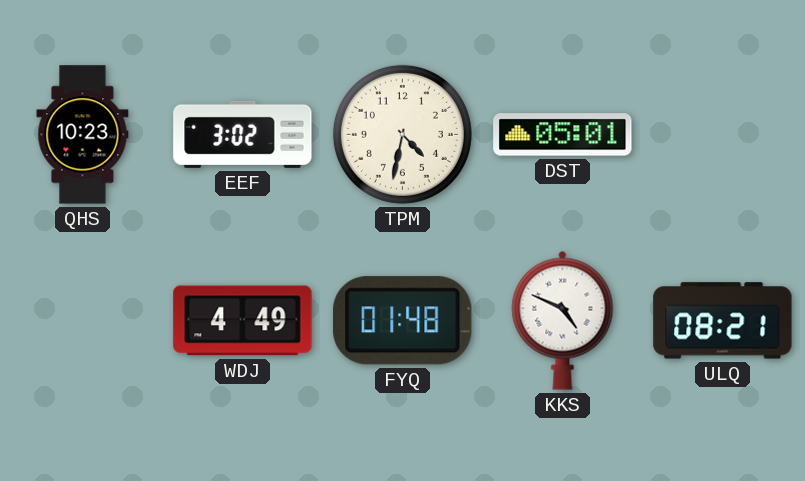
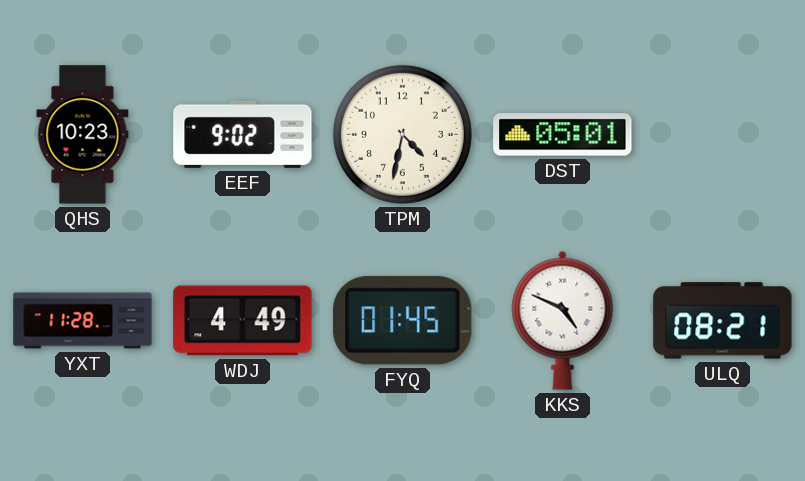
EEF: 3:02 -> 9:02 (243, 134)
YXT: none -> 11:28 (83, 321)
FYQ: 01:48 -> 01:45 (403, 321)
